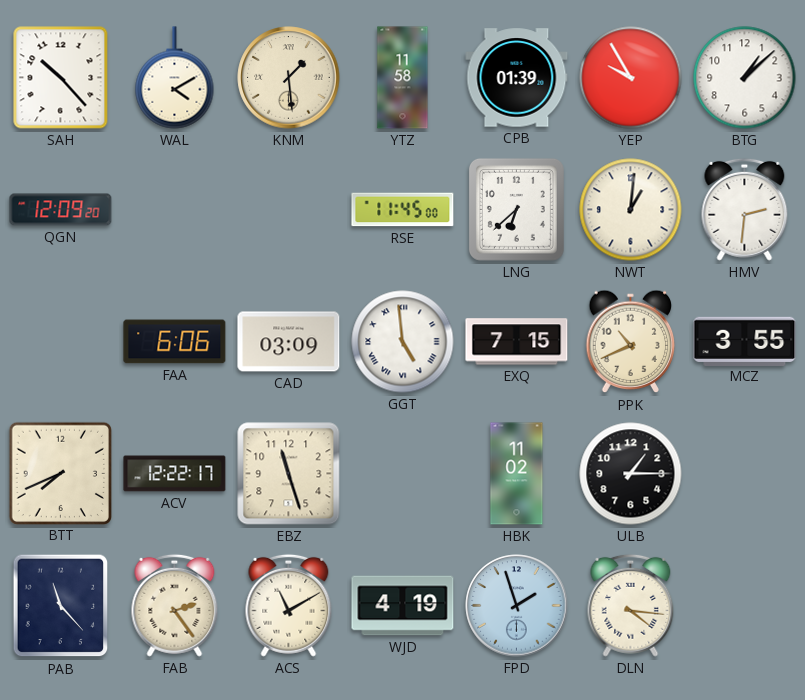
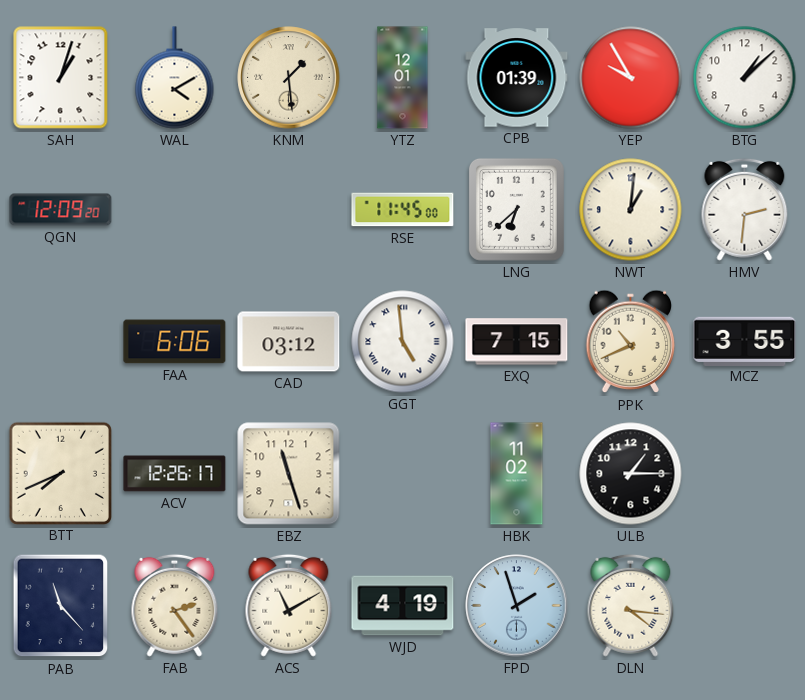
SAH: 10:23 -> 1:03 (61, 78)
YTZ: 11:58 -> 12:01 (403, 78)
CAD: 03:09 -> 03:12 (289, 342)
ACV: 12:22 -> 12:26 (175, 474)
